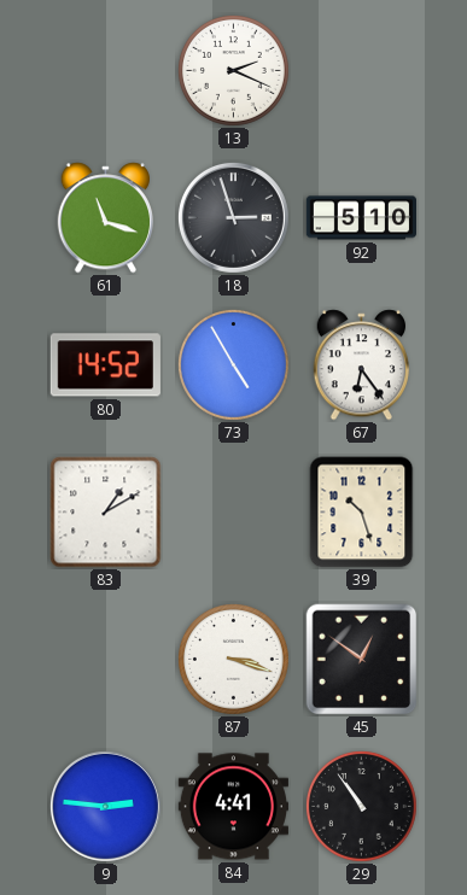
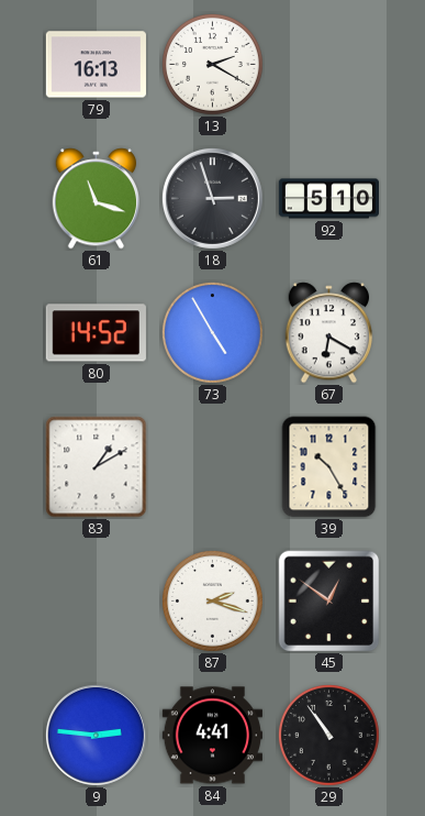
79: none -> 16:13 (96, 65)
13: 2:19 -> 2:20 (212, 64)
67: 6:24 -> 6:20 (329, 333)
39: 10:27 -> 10:25 (329, 467)
87: 3:18 -> 2:18 (212, 600)
